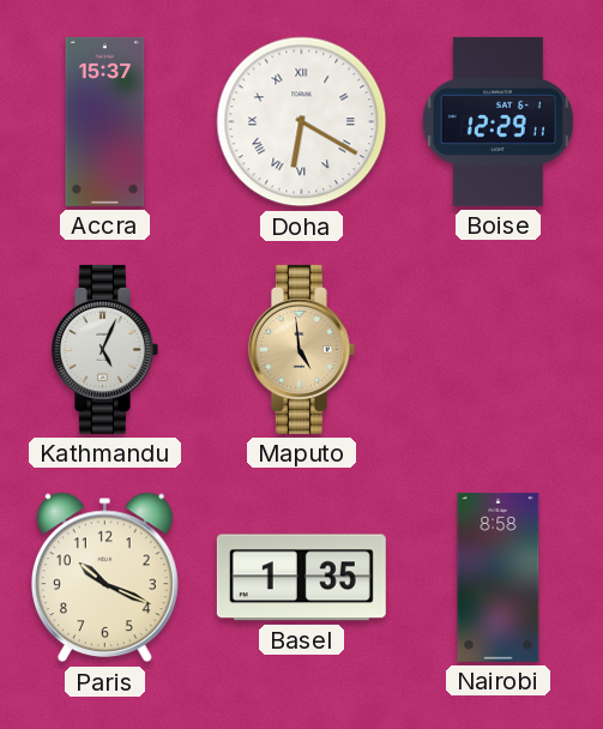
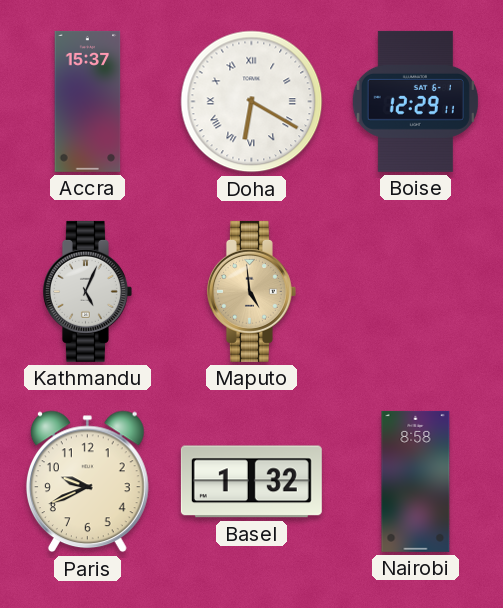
Paris: 10:19 -> 9:41 (87, 482)
Basel: 1:35 -> 1:32 (251, 482)
